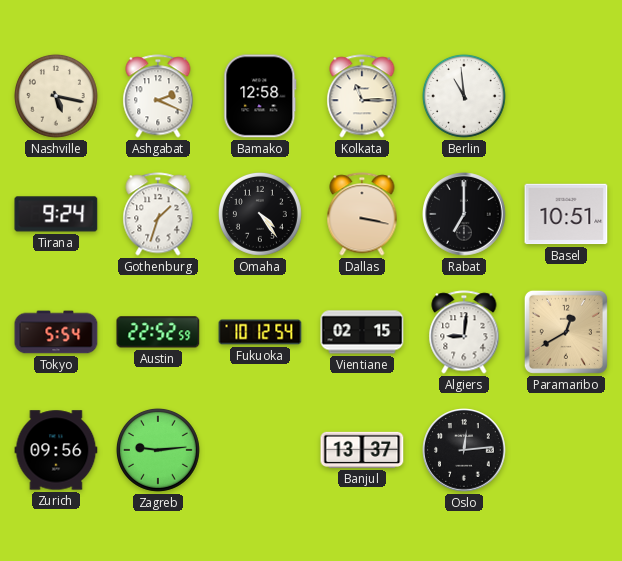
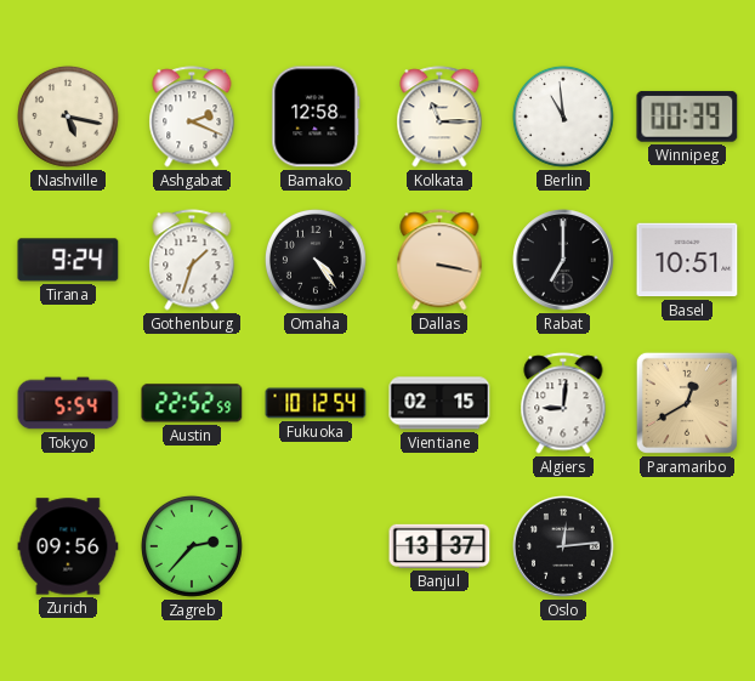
Winnipeg: none -> 00:39 (687, 117)
Zagreb: 9:14 -> 2:37 (192, 546)
